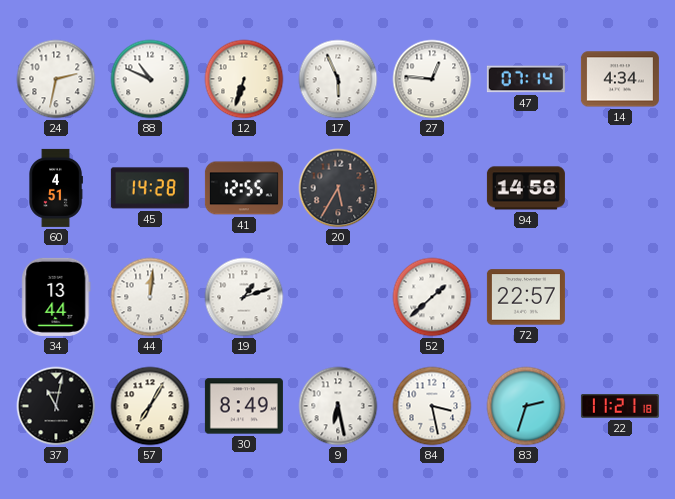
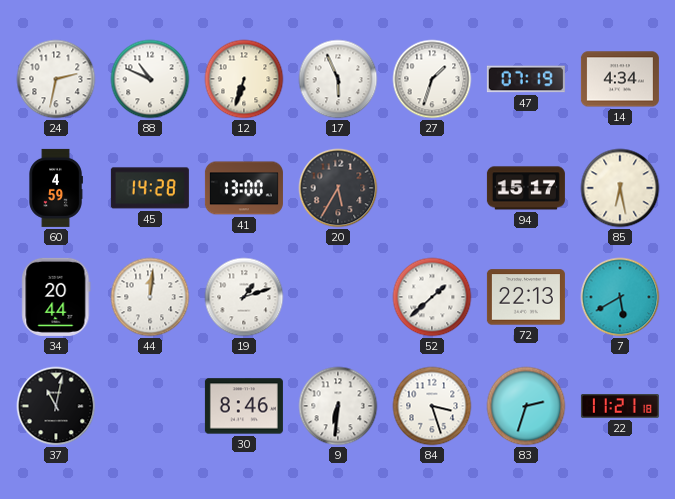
27: 12:46 -> 1:33 (432, 79)
47: 07:14 -> 07:19 (526, 79)
60: 4:51 -> 4:59 (56, 188)
41: 12:55 -> 13:00 (244, 188)
94: 14:58 -> 15:17 (526, 188)
85: none -> 6:28 (620, 188)
34: 13:44 -> 20:44 (56, 297)
72: 22:57 -> 22:13 (526, 297)
7: none -> 5:40 (620, 297)
57: 7:05 -> none (150, 406)
30: 8:49 -> 8:46 (244, 406)
9: 6:28 -> 6:31 (338, 406)
84: 3:28 -> 3:27 (432, 406)
